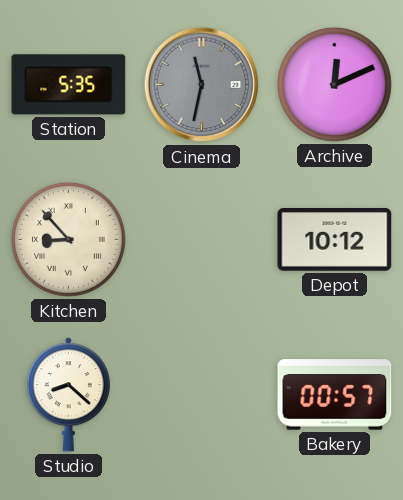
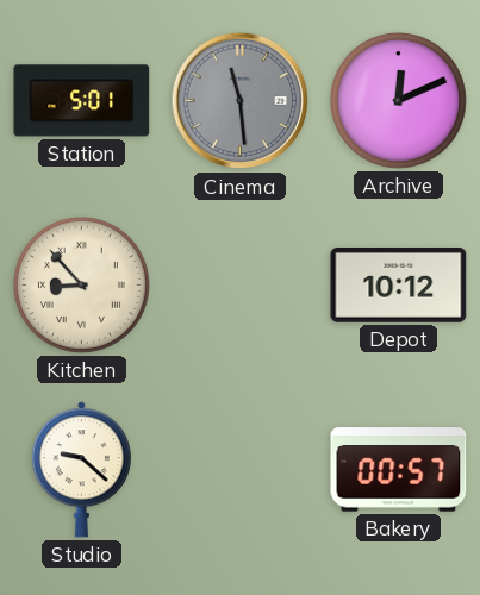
Station: 5:35 -> 5:01 (82, 101)
Cinema: 11:32 -> 11:29 (241, 101)
Studio: 8:22 -> 9:22 (81, 470)
